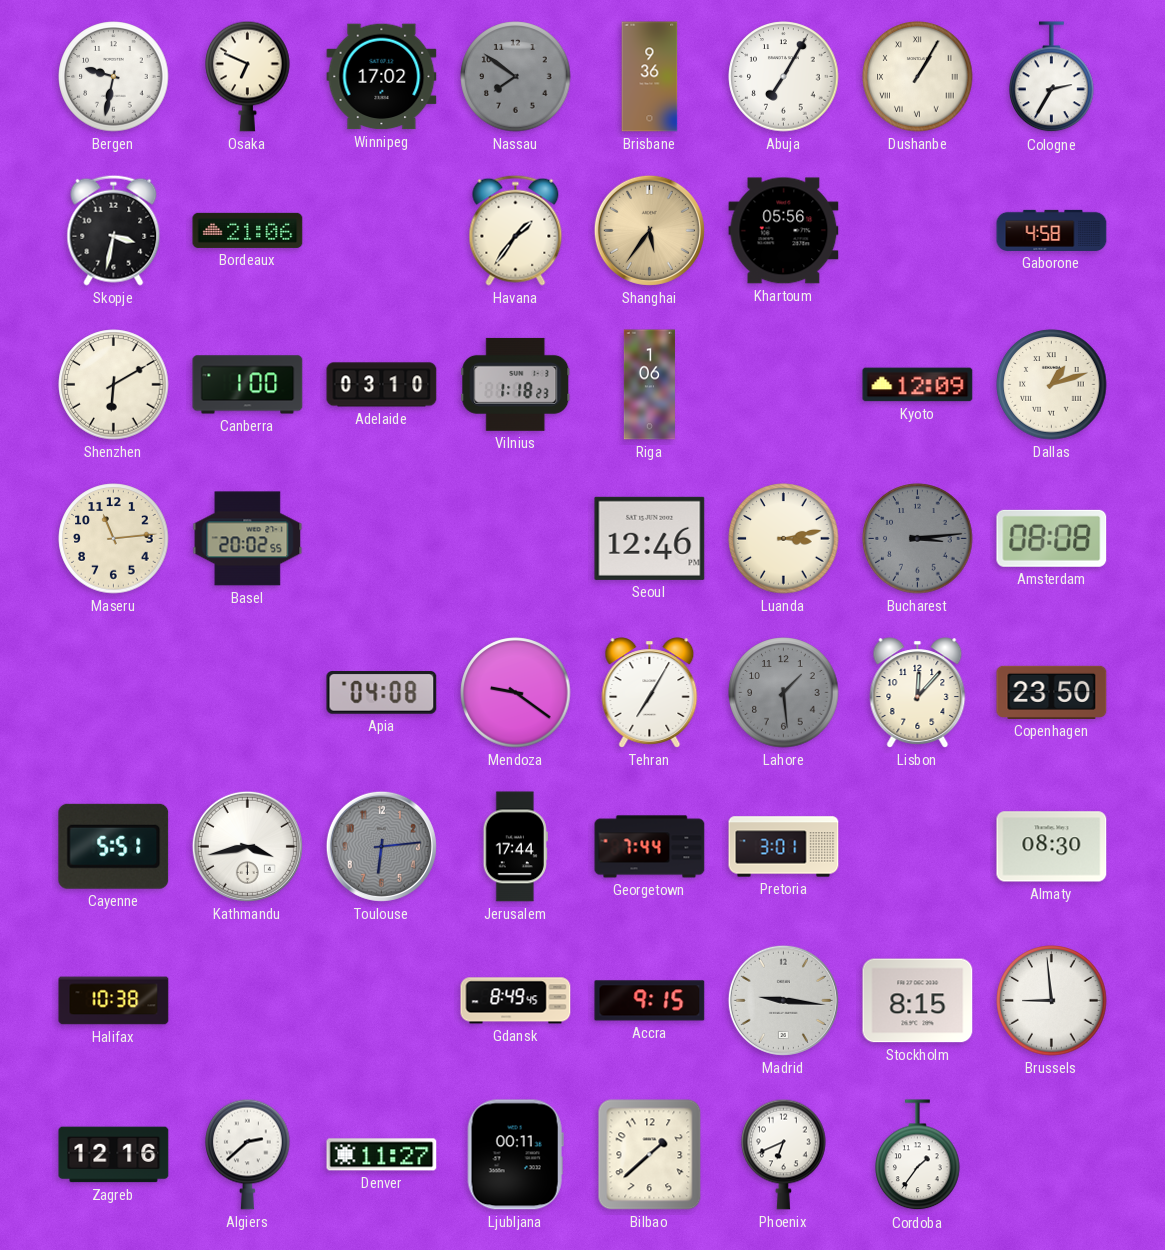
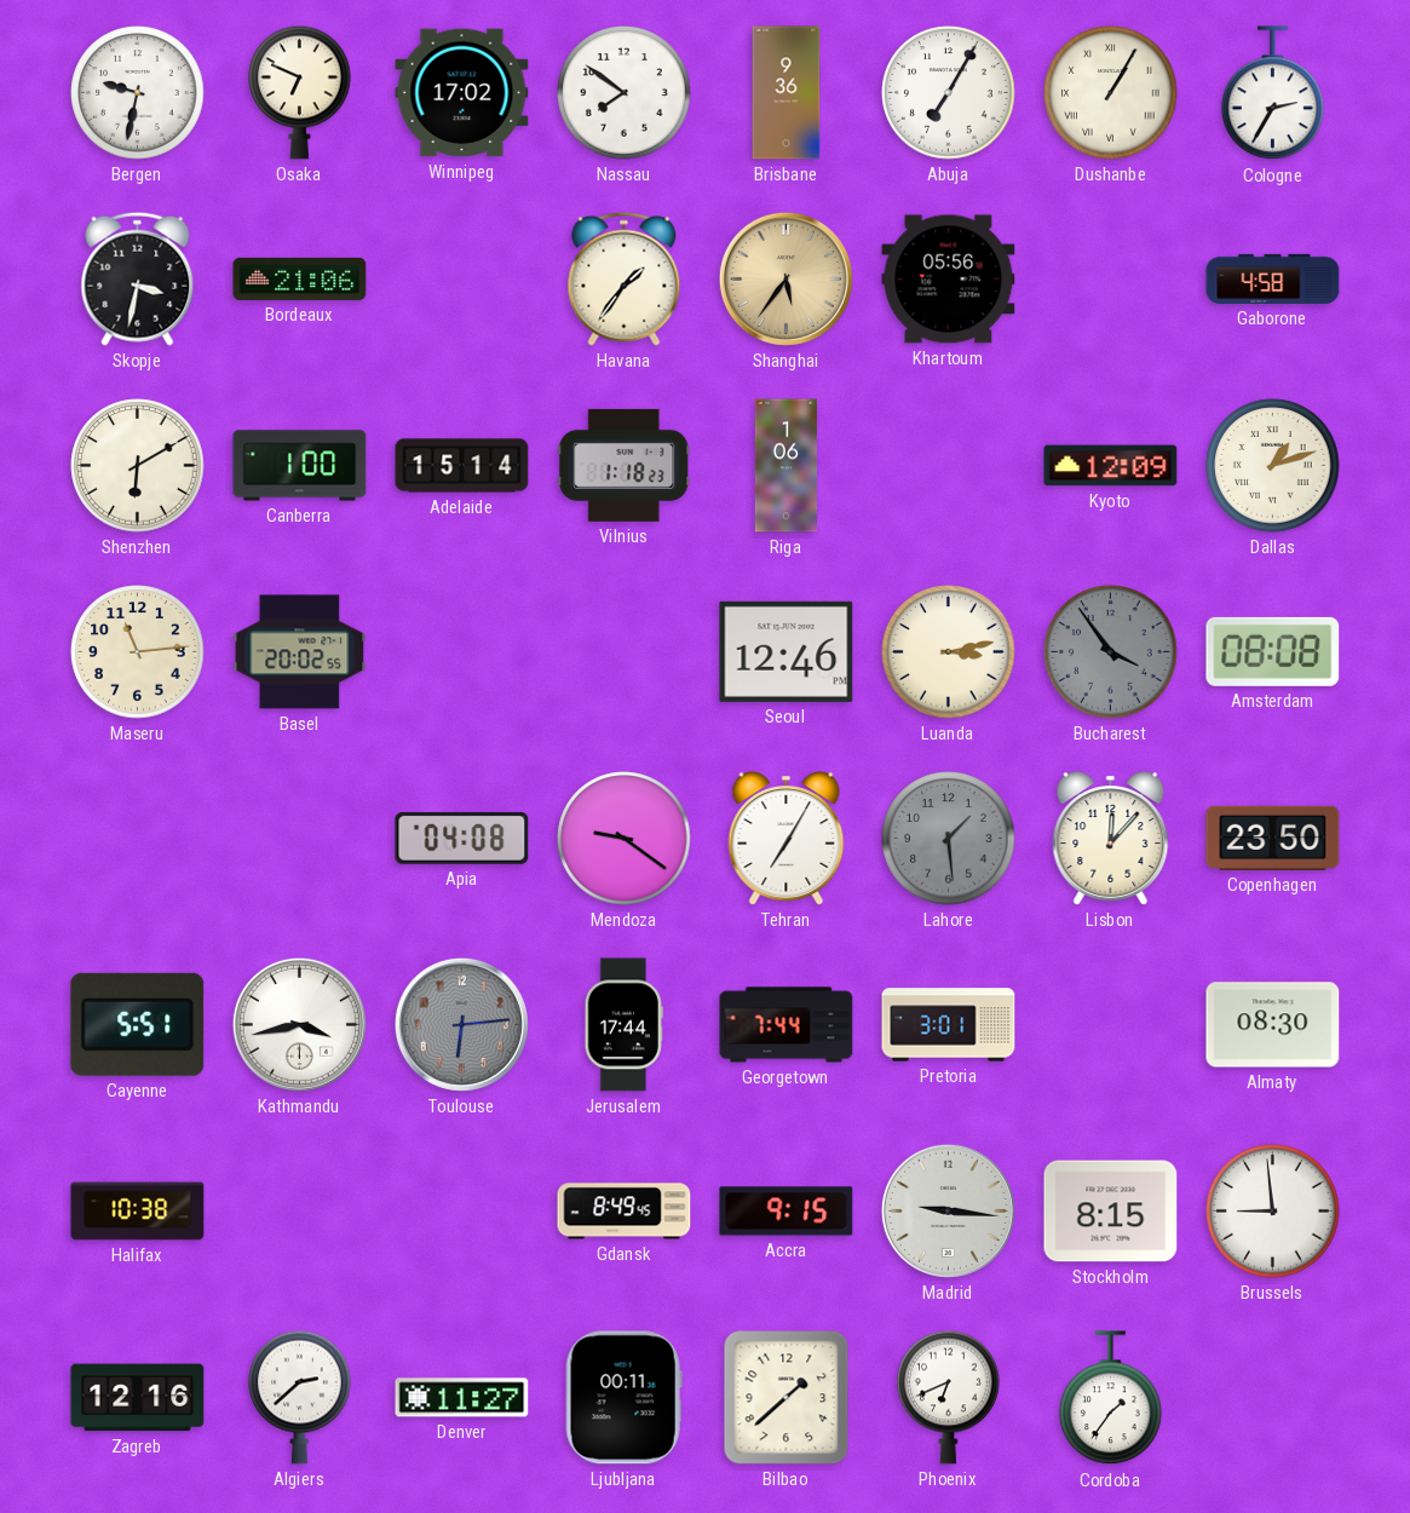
Nassau dial: grey -> white (625, 93)
Adelaide: 03:10 -> 15:14 (462, 466)
Bucharest: 3:14 -> 3:54 (1111, 652)
